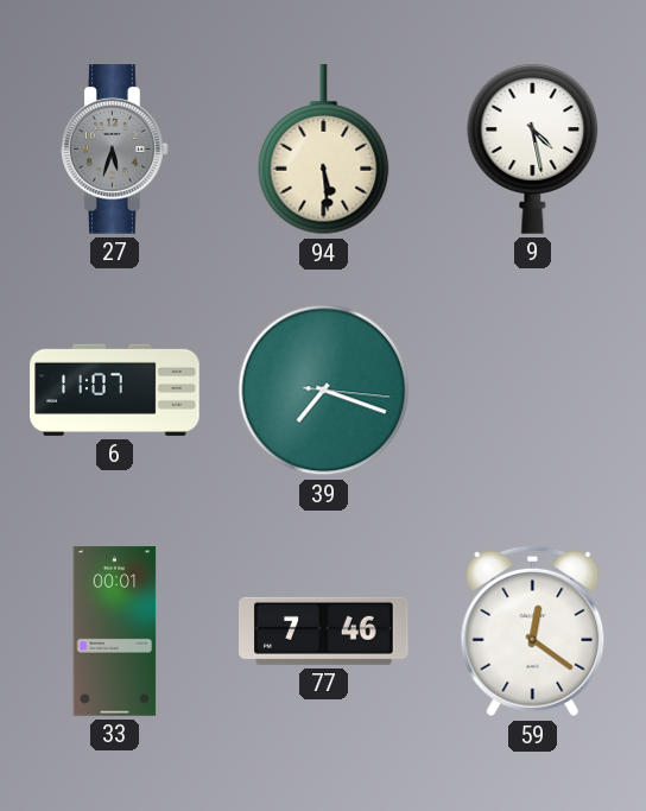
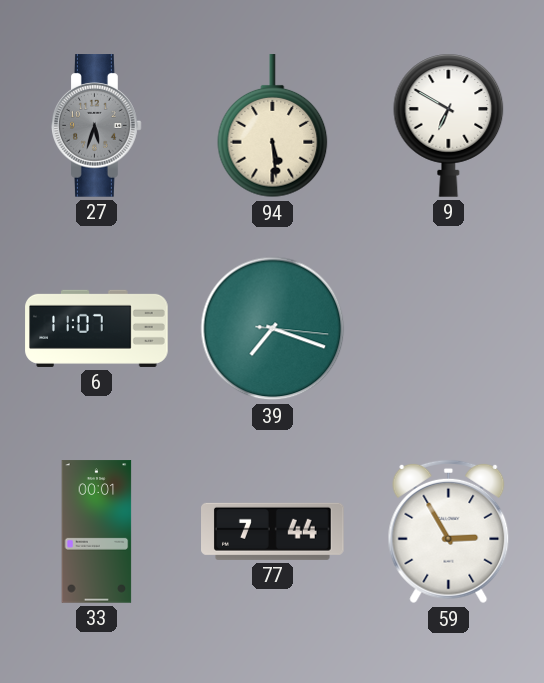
9: 4:28 -> 6:50 (449, 125)
77: 7:46 -> 7:44 (273, 531)
59: 12:21 -> 2:55 (449, 532)
